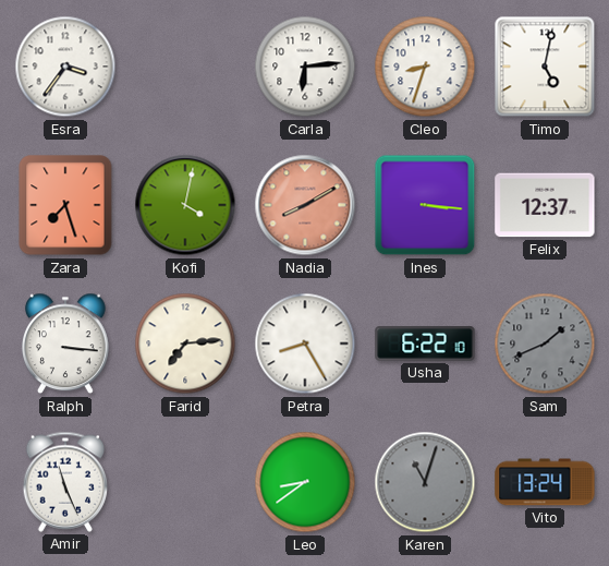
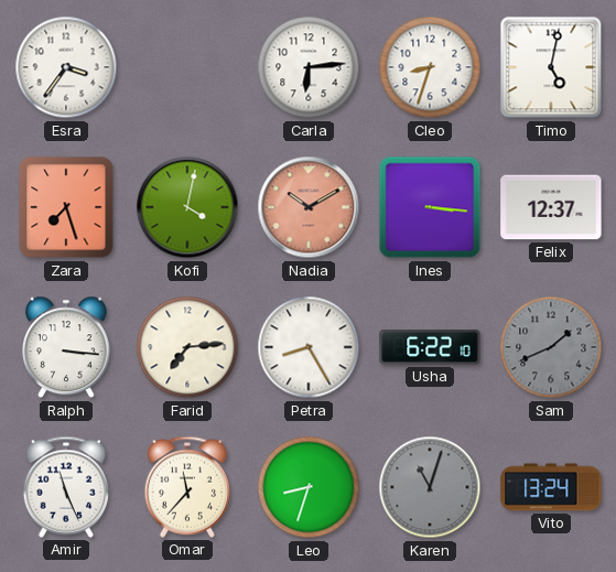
Nadia: 8:10 -> 10:10 (309, 207)
Omar: none -> 11:37 (187, 487)
Leo: 8:39 -> 8:33 (309, 487)
